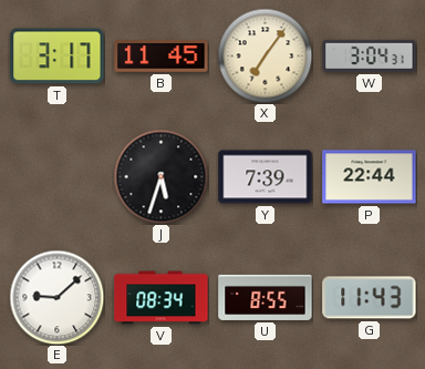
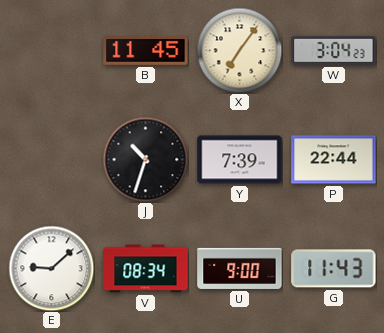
T: 3:17 -> none (58, 57)
W: 3:04:31 -> 3:04:23 (334, 50)
J: 5:33 -> 10:33 (145, 159)
U: 8:55 -> 9:00 (240, 268)
